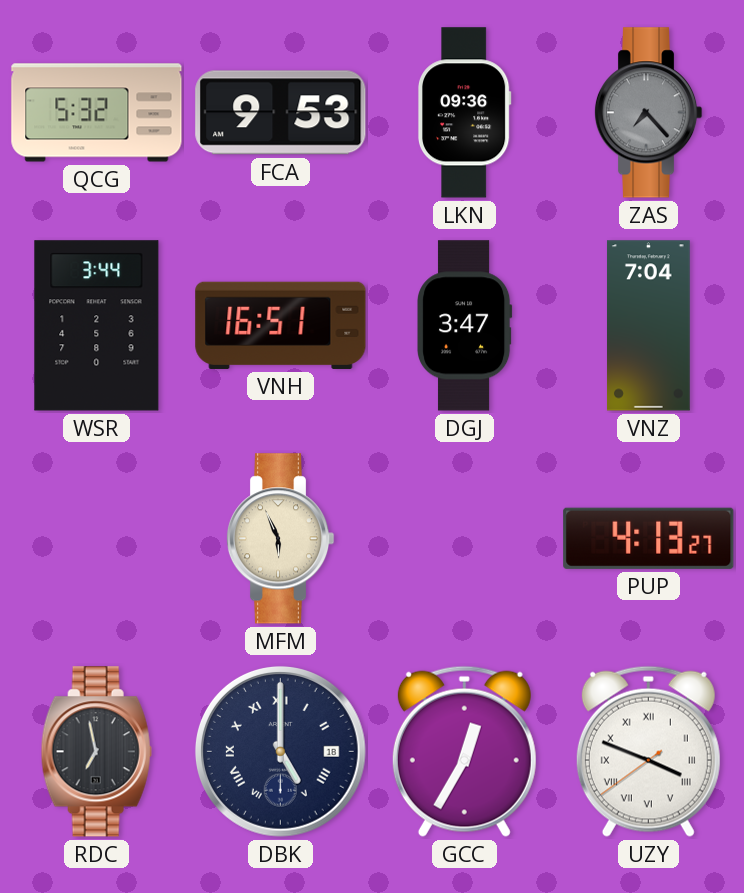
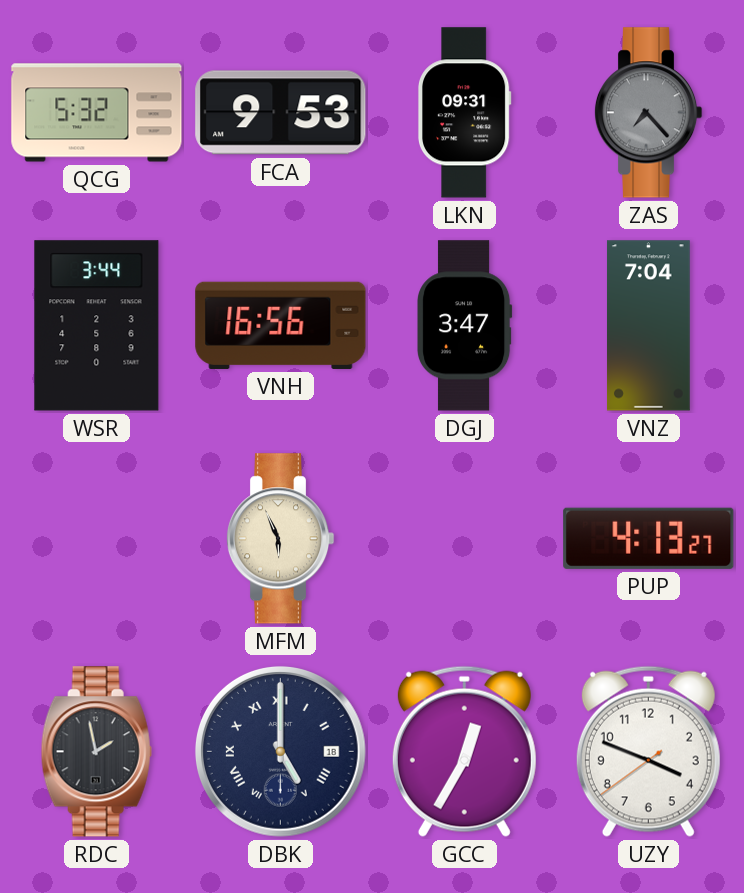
LKN: 09:36 -> 09:31 (464, 113)
VNH: 16:51 -> 16:56 (281, 325)
RDC: 6:58 -> 1:58 (96, 752)
UZY numerals: Roman -> Arabic (648, 751)
